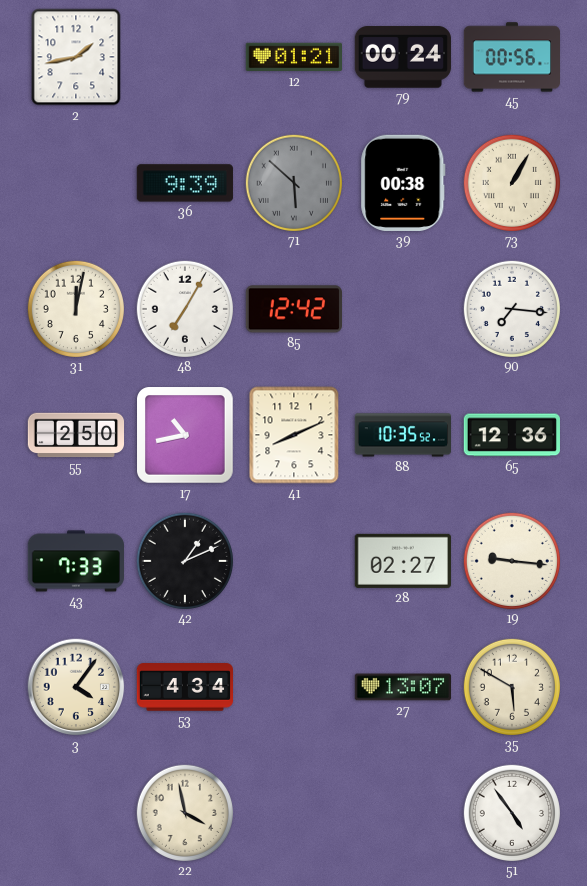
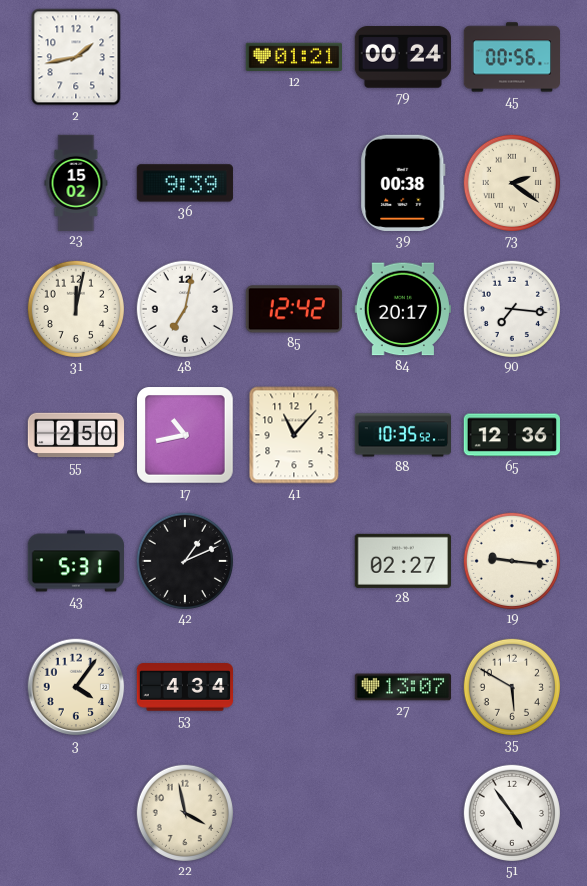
23: none -> 15:02 (76, 182)
71: 5:52 -> none (293, 182)
73: 1:05 -> 2:21 (511, 182)
48: 7:05 -> 7:02 (184, 308)
84: none -> 20:17 (403, 309)
41: 8:11 -> 11:07 (294, 435)
43: 7:33 -> 5:31 (75, 561)
